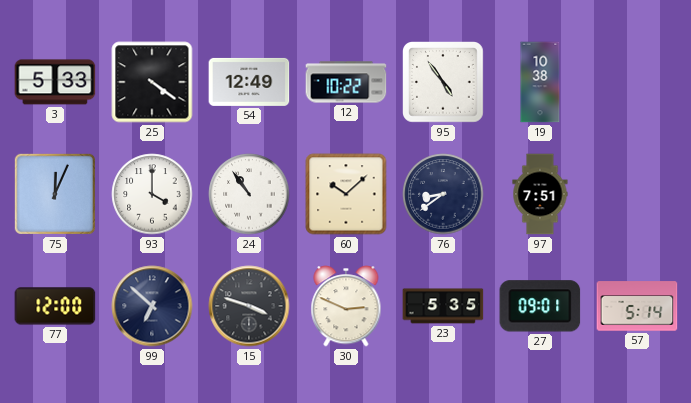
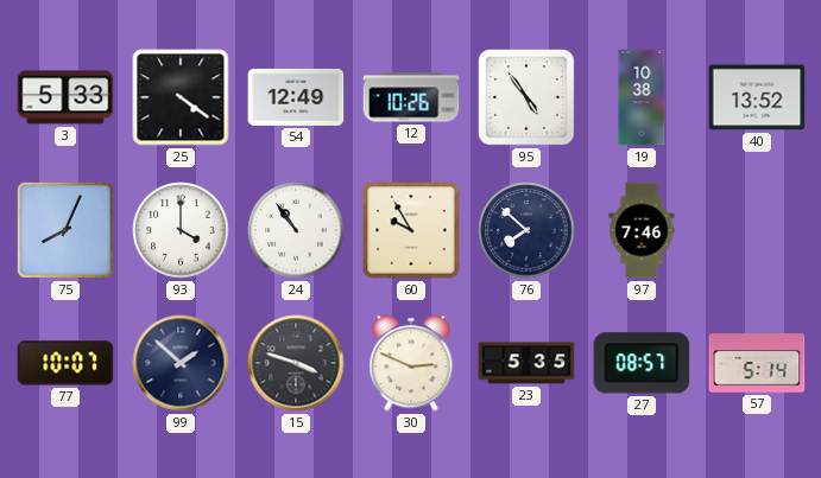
12: 10:22 -> 10:26 (411, 97)
40: none -> 13:52 (757, 97)
75: 12:04 -> 8:04 (65, 230)
60: 10:08 -> 9:55 (411, 230)
76: 8:39 -> 7:52 (526, 230)
97: 7:51 -> 7:46 (642, 230)
77: 12:00 -> 10:07 (65, 363)
99: 6:52 -> 1:52 (181, 363)
27: 09:01 -> 08:57 (642, 363)
